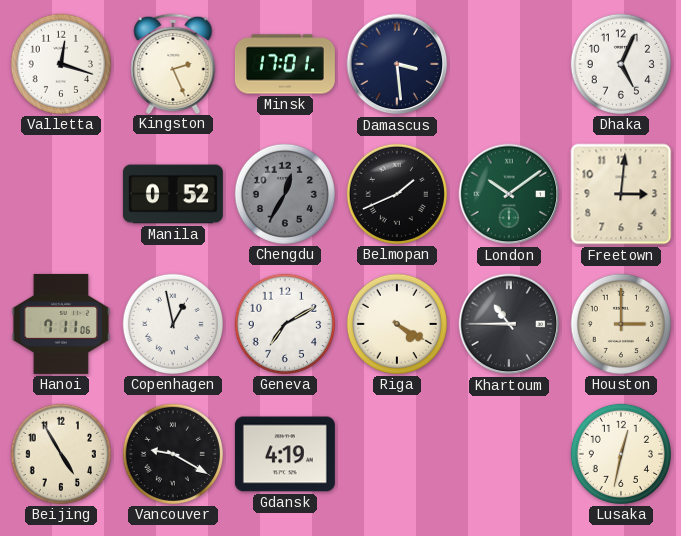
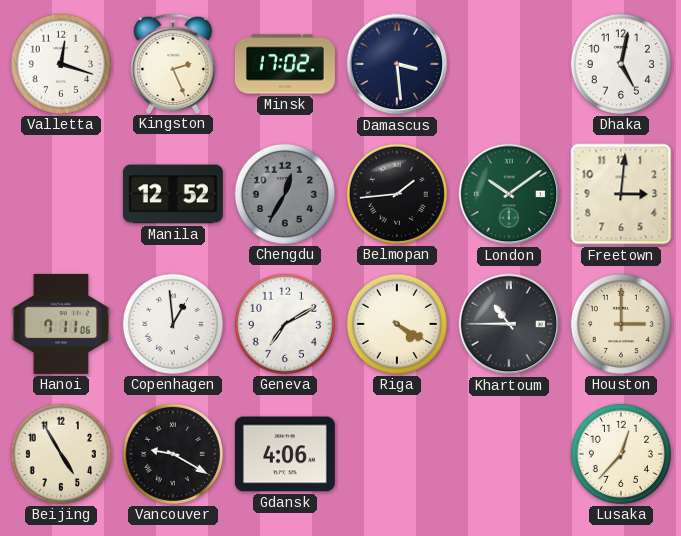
Minsk: 17:01 -> 17:02 (285, 64)
Dhaka: 5:04 -> 5:02 (621, 64)
Manila: 0:52 -> 12:52 (173, 194)
Belmopan: 1:41 -> 1:44 (397, 194)
Copenhagen: 12:58 -> 12:59 (173, 324)
Gdansk: 4:19 -> 4:06 (285, 454)
Lusaka: 12:32 -> 12:37 (621, 454)
